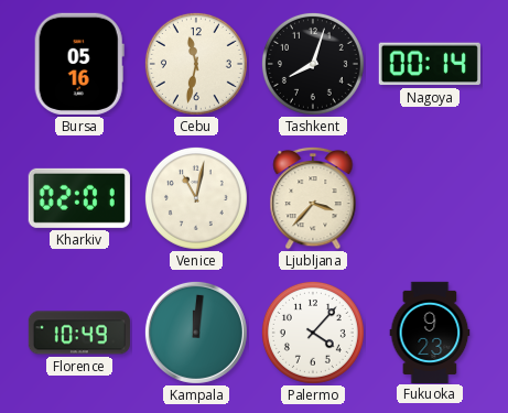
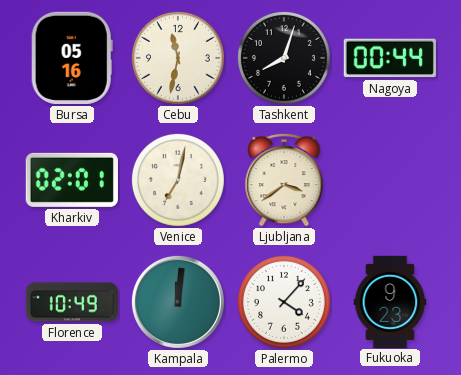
Nagoya: 00:14 -> 00:44 (390, 58)
Venice: 11:02 -> 7:02 (178, 180)
Ljubljana: 3:37 -> 3:39 (284, 180)
